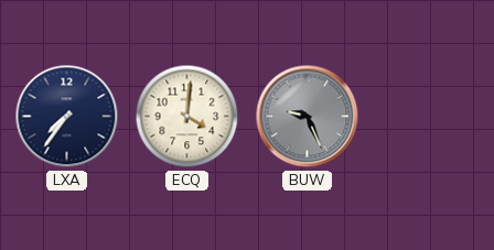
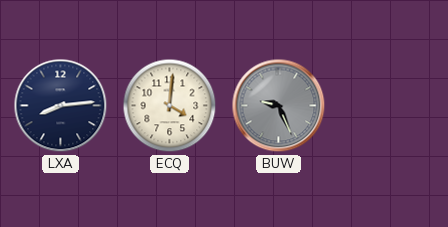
LXA: 7:36 -> 8:14 (61, 106)
